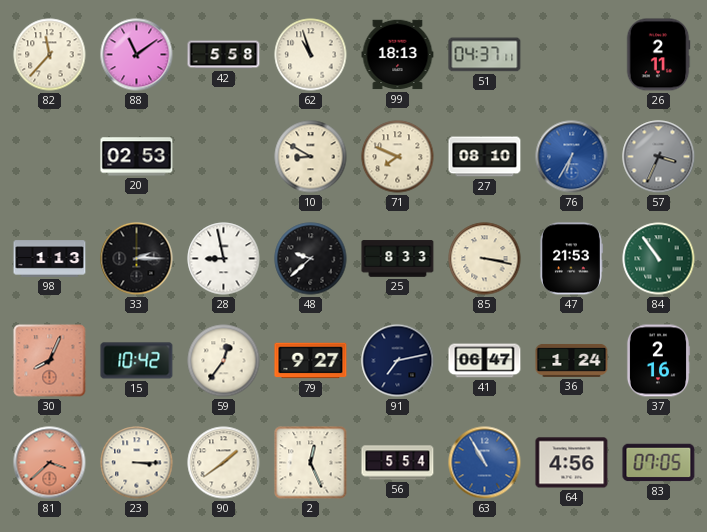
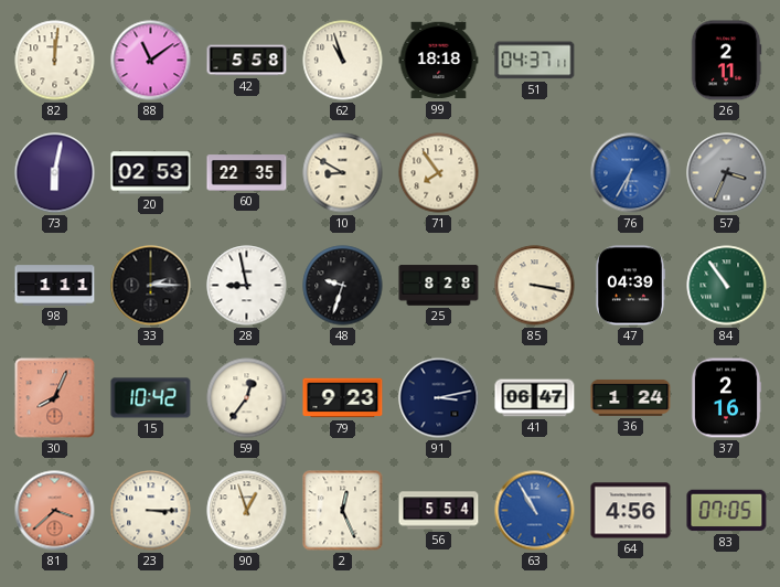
82: 11:37 -> 12:01 (55, 61)
99: 18:13 -> 18:18 (439, 61)
73: none -> 6:02 (55, 173)
60: none -> 22:35 (247, 173)
71: 7:49 -> 7:54 (439, 173)
27: 08:10 -> none (485, 157)
98: 1:13 -> 1:11 (55, 286)
48: 9:38 -> 9:33 (343, 286)
25: 8:33 -> 8:28 (439, 286)
47: 21:53 -> 04:39 (630, 286)
79: 9:27 -> 9:23 (343, 398)
91: 7:13 -> 3:13 (439, 398)
90: 1:39 -> 12:57 (247, 511)
